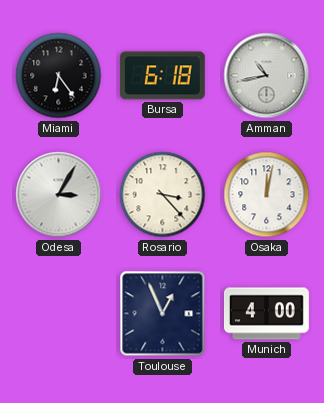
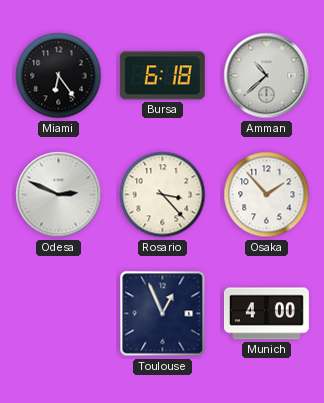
Amman: 10:43 -> 10:38 (267, 76)
Odesa: 3:05 -> 2:49 (59, 195)
Osaka: 12:02 -> 1:53 (267, 195)
